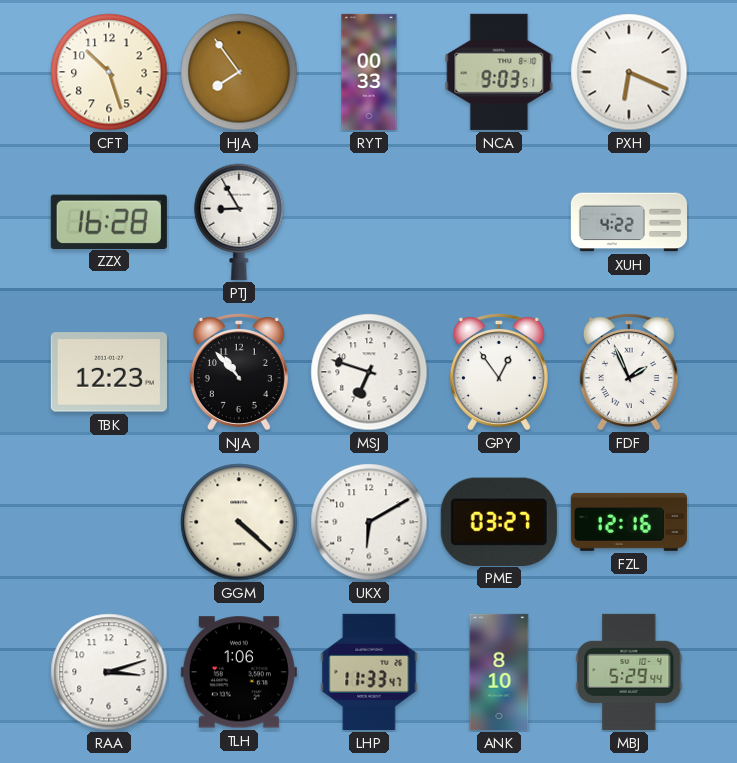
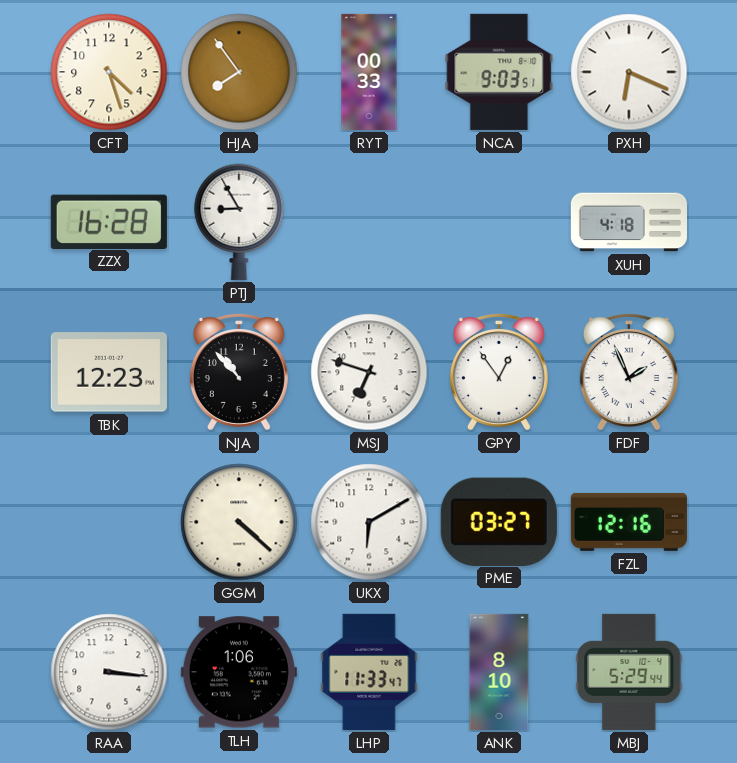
CFT: 10:27 -> 4:27 (109, 72)
XUH: 4:22 -> 4:18 (629, 222)
RAA: 3:12 -> 3:16 (109, 672)
